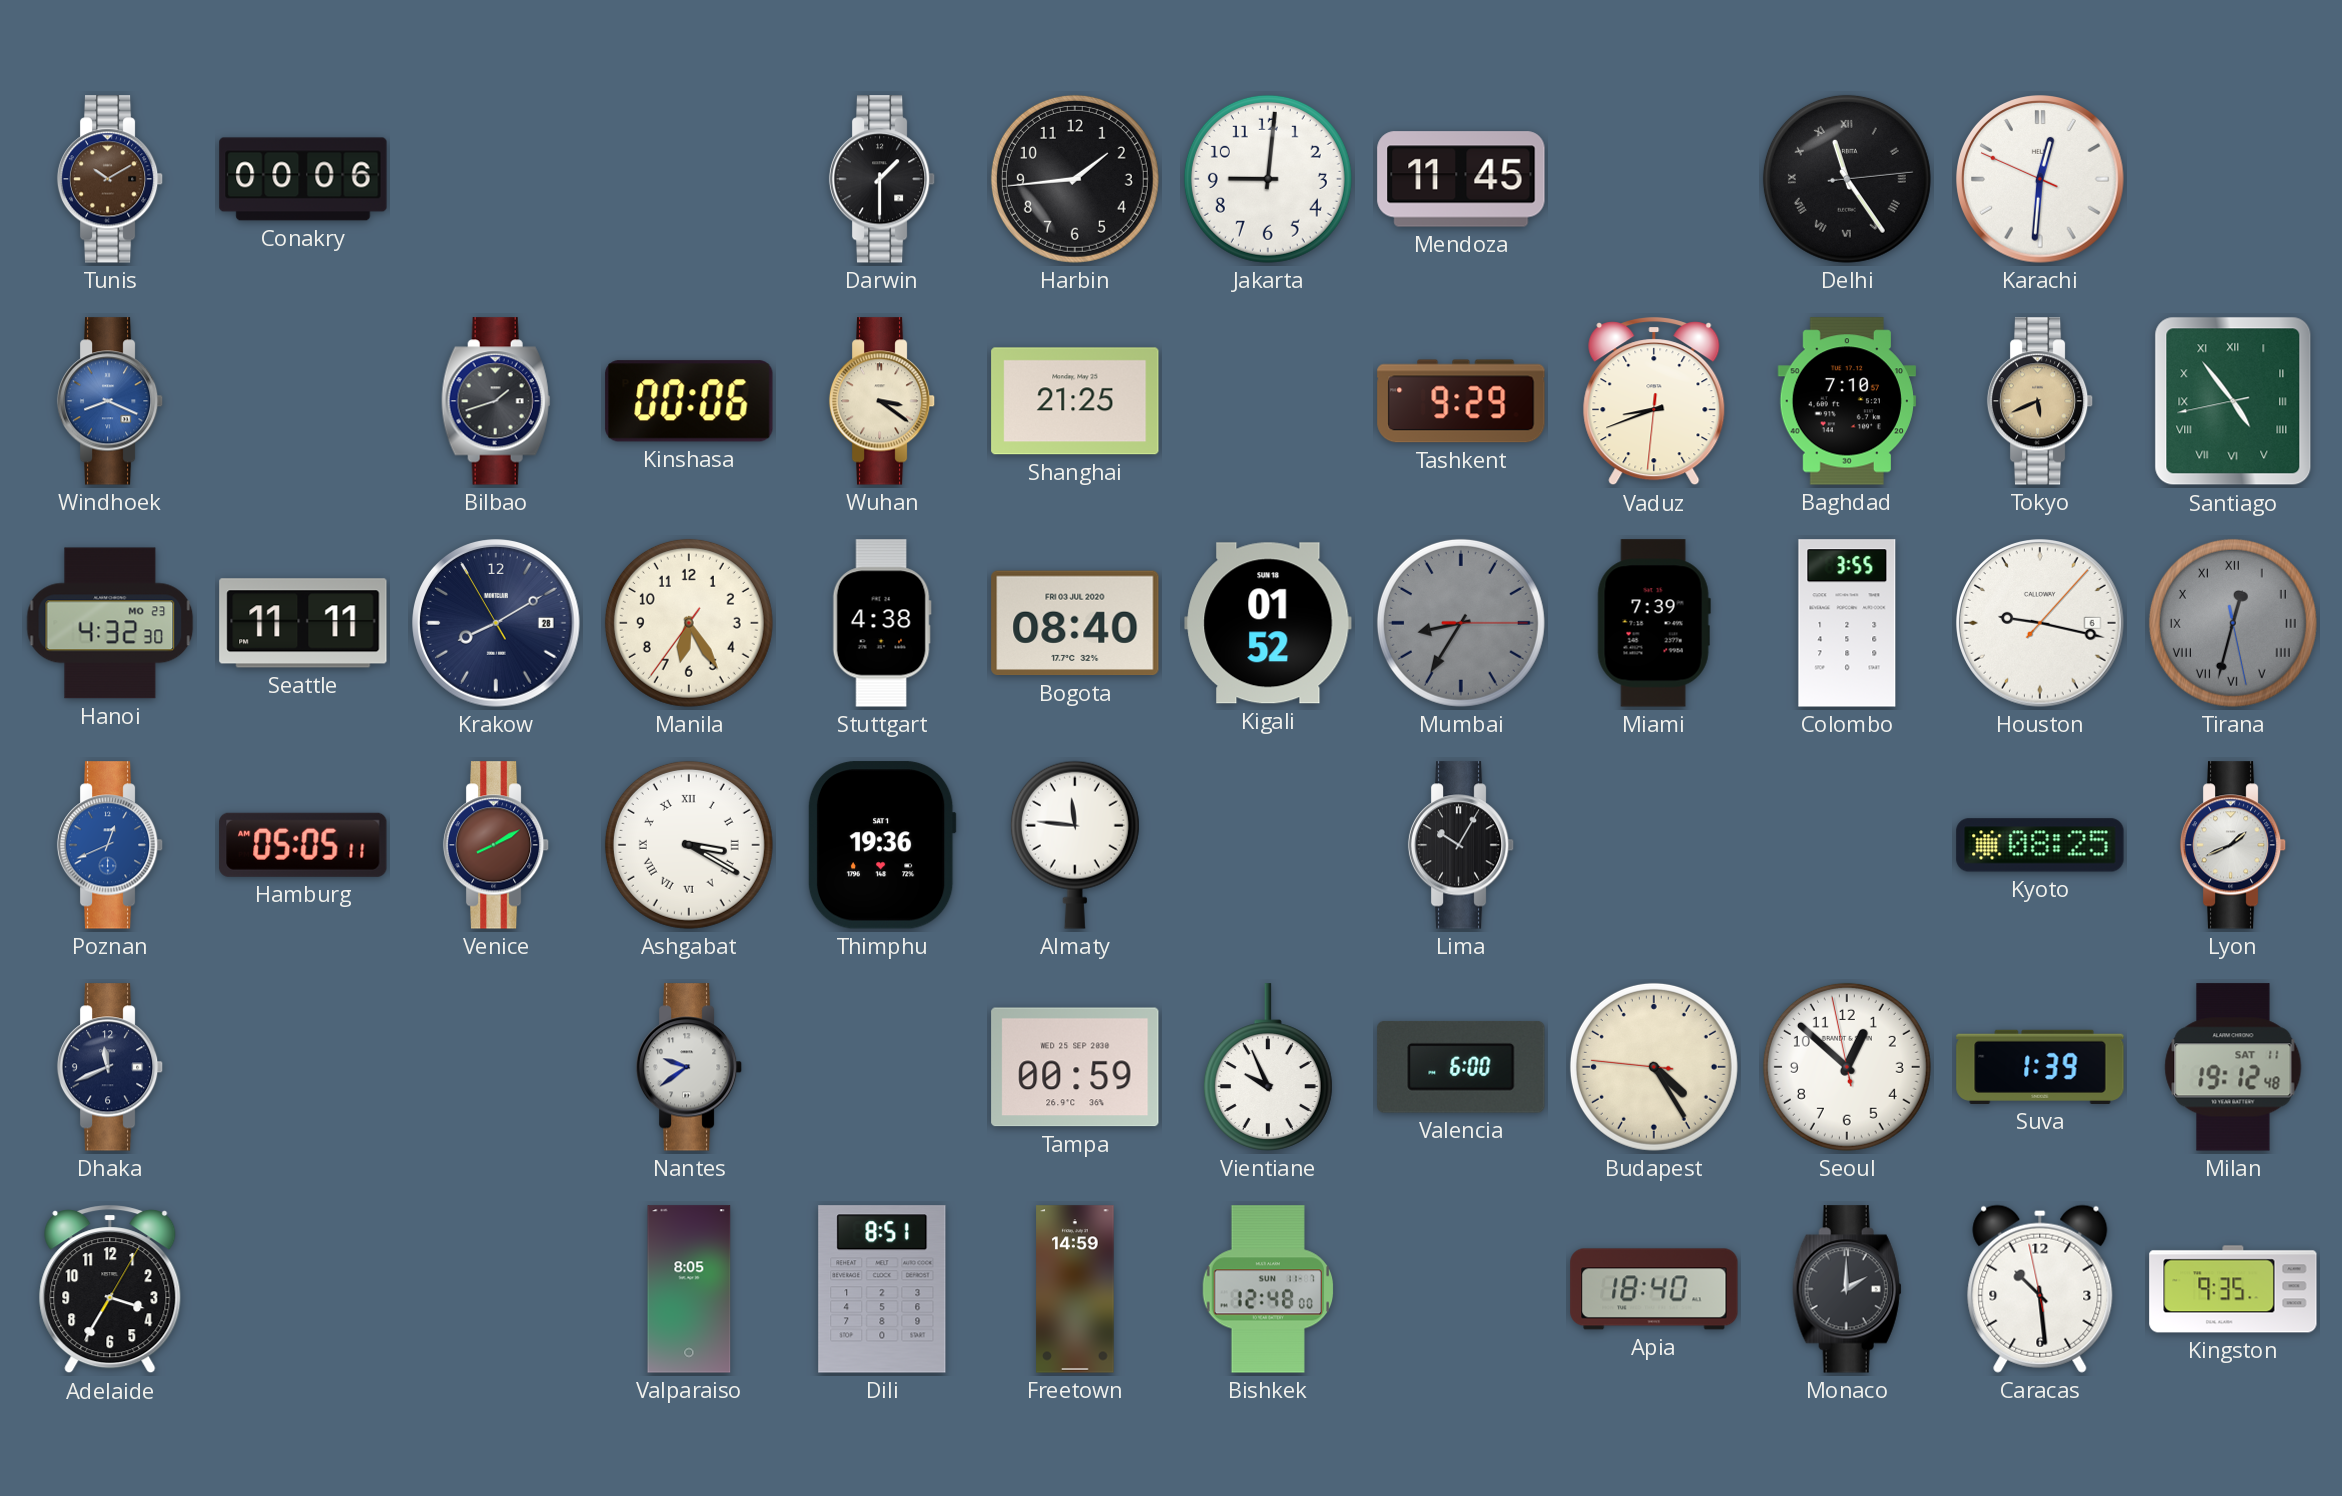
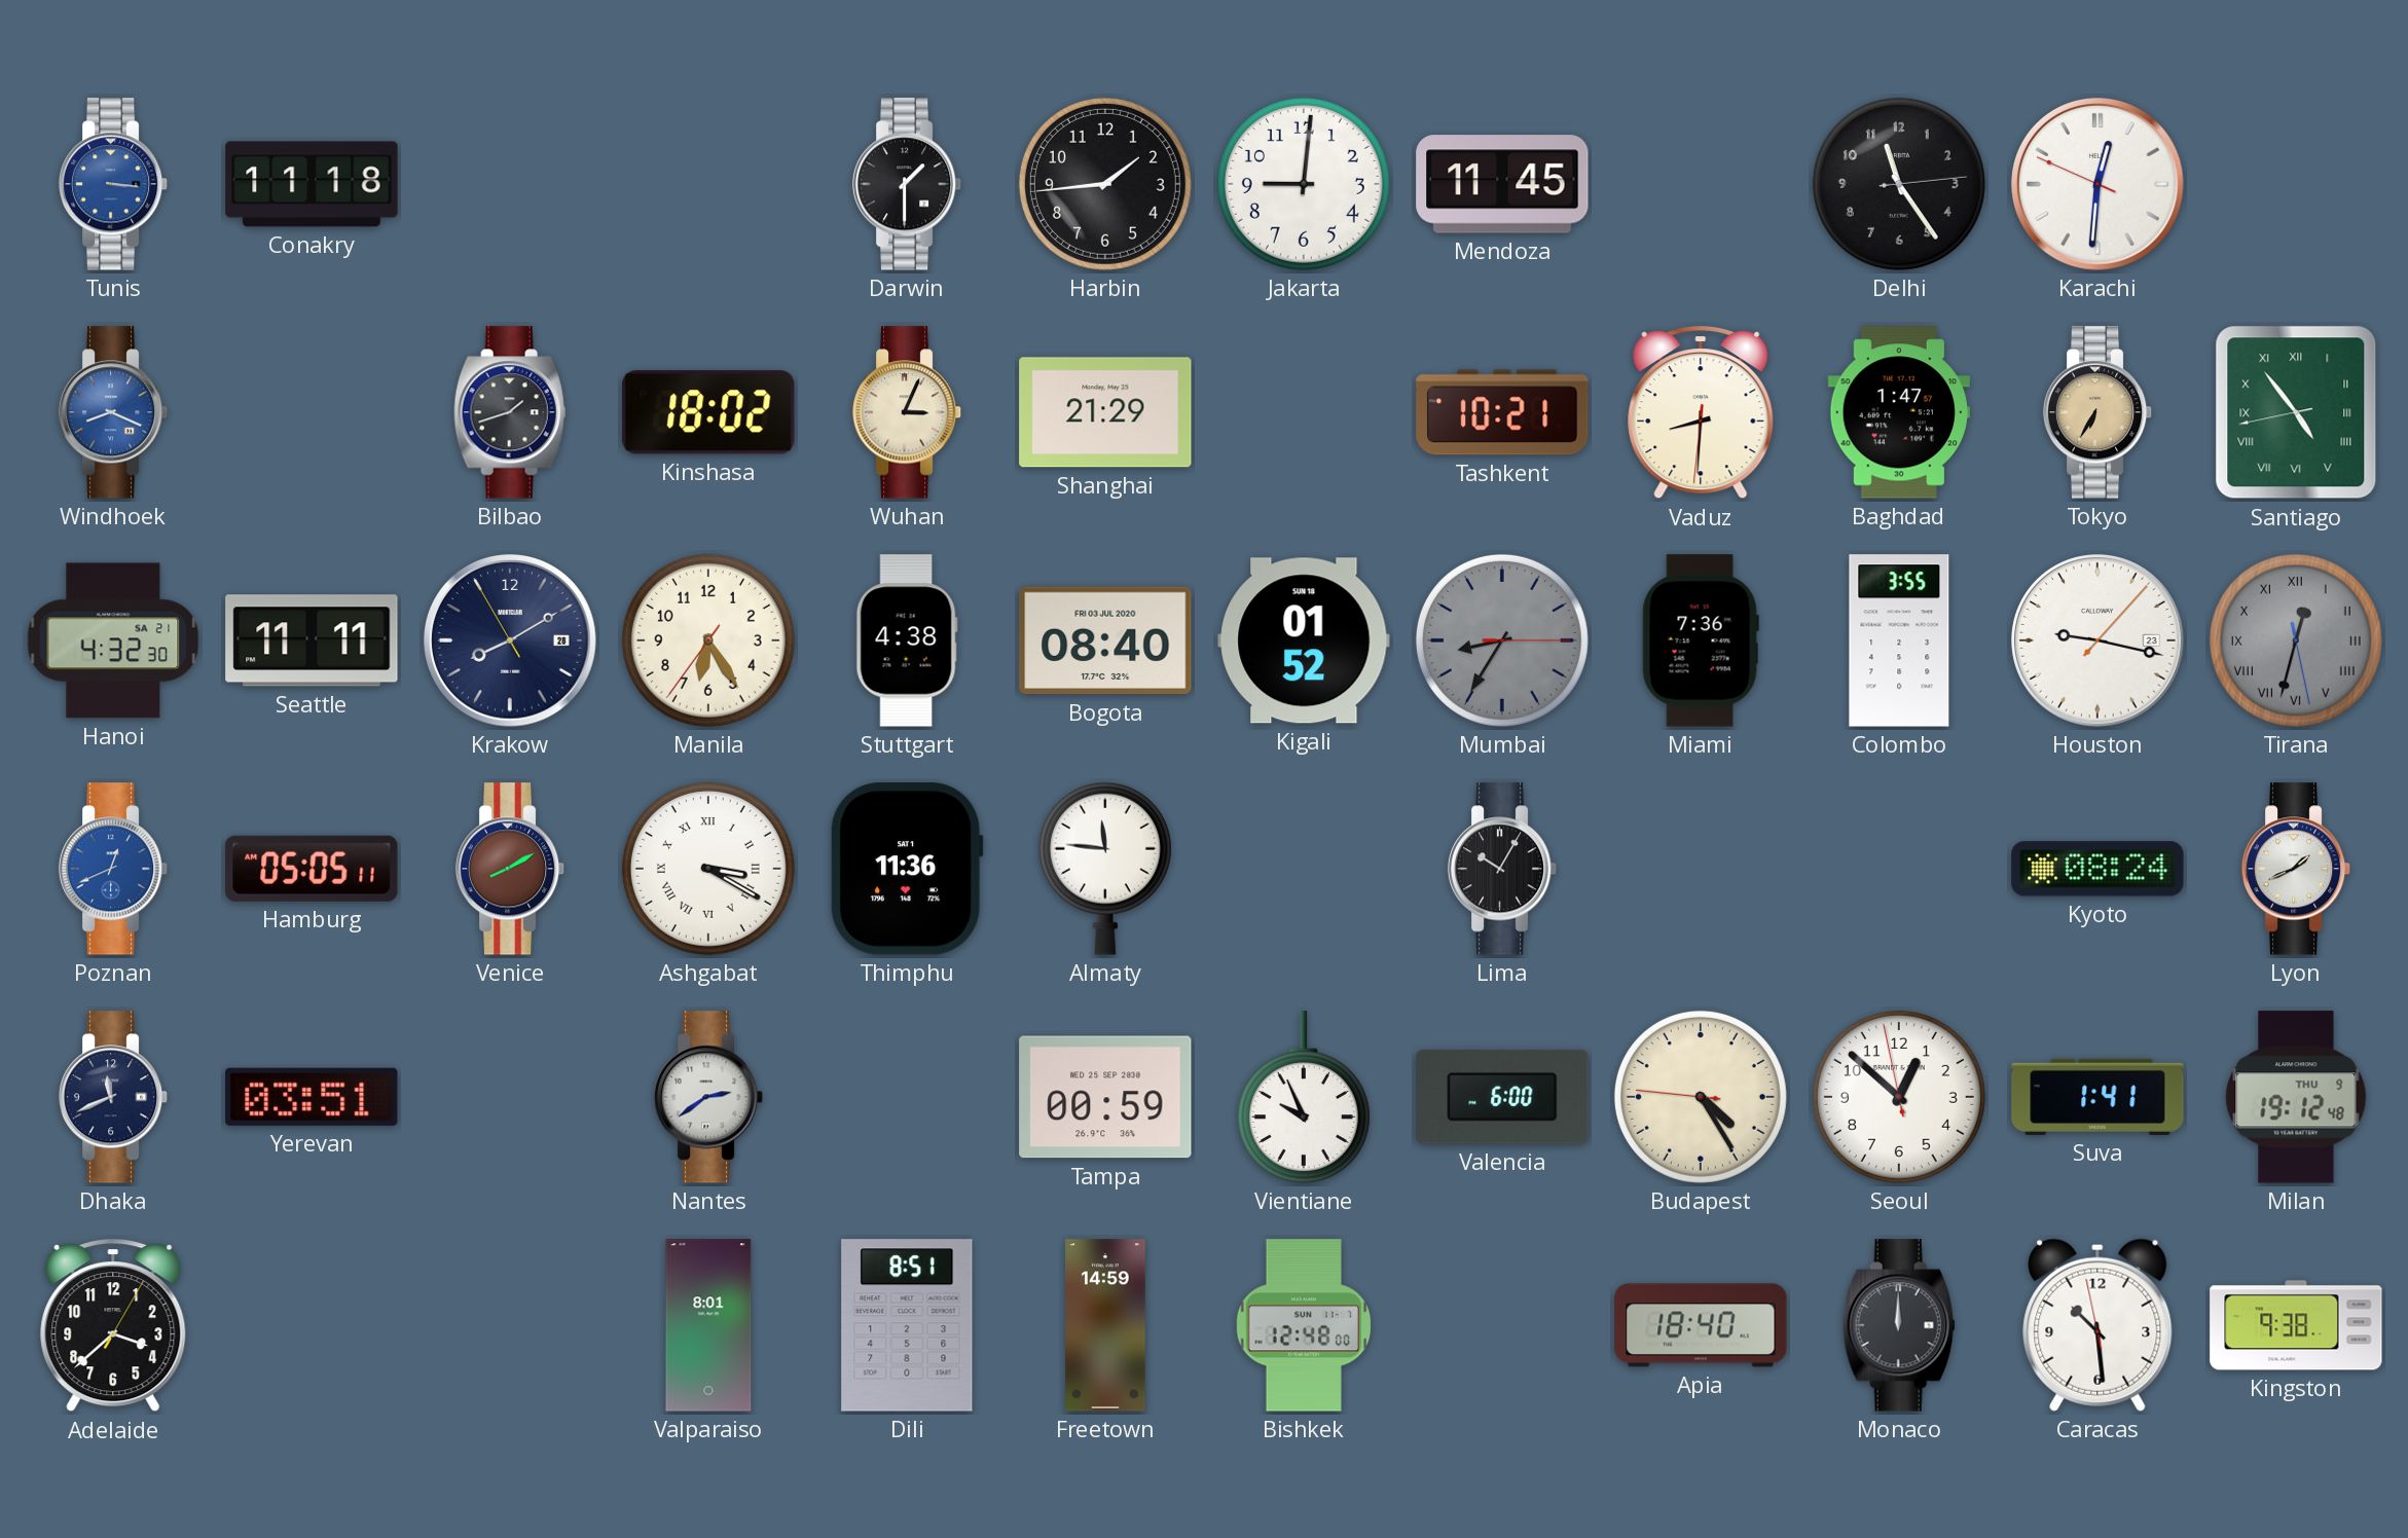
Tunis: 10:10 -> 3:16 (113, 184)
Tunis dial: brown -> blue (113, 184)
Conakry: 00:06 -> 11:18 (312, 184)
Delhi numerals: Roman -> Arabic (1899, 184)
Kinshasa: 00:06 -> 18:02 (708, 412)
Wuhan: 3:21 -> 3:04 (907, 412)
Shanghai: 21:25 -> 21:29 (1105, 412)
Tashkent: 9:29 -> 10:21 (1502, 412)
Vaduz: 8:41 -> 8:30 (1701, 413)
Baghdad: 7:10 -> 1:47 (1899, 412)
Tokyo: 5:41 -> 6:35 (2097, 412)
Hanoi date: MO 23 -> SA 21 (113, 640)
Miami: 7:39 -> 7:36 (1701, 640)
Houston date: 6 -> 23 (2097, 640)
Thimphu: 19:36 -> 11:36 (907, 869)
Kyoto: 08:25 -> 08:24 (2097, 869)
Yerevan: none -> 03:51 (312, 1097)
Nantes: 9:39 -> 2:39 (708, 1097)
Suva: 1:39 -> 1:41 (2097, 1097)
Milan date: SAT 11 -> THU 9 (2296, 1097)
Adelaide: 3:35 -> 3:38 (113, 1326)
Valparaiso: 8:05 -> 8:01 (708, 1325)
Monaco: 2:00 -> 12:00 (1899, 1325)
Kingston: 9:35 -> 9:38 (2296, 1325)
